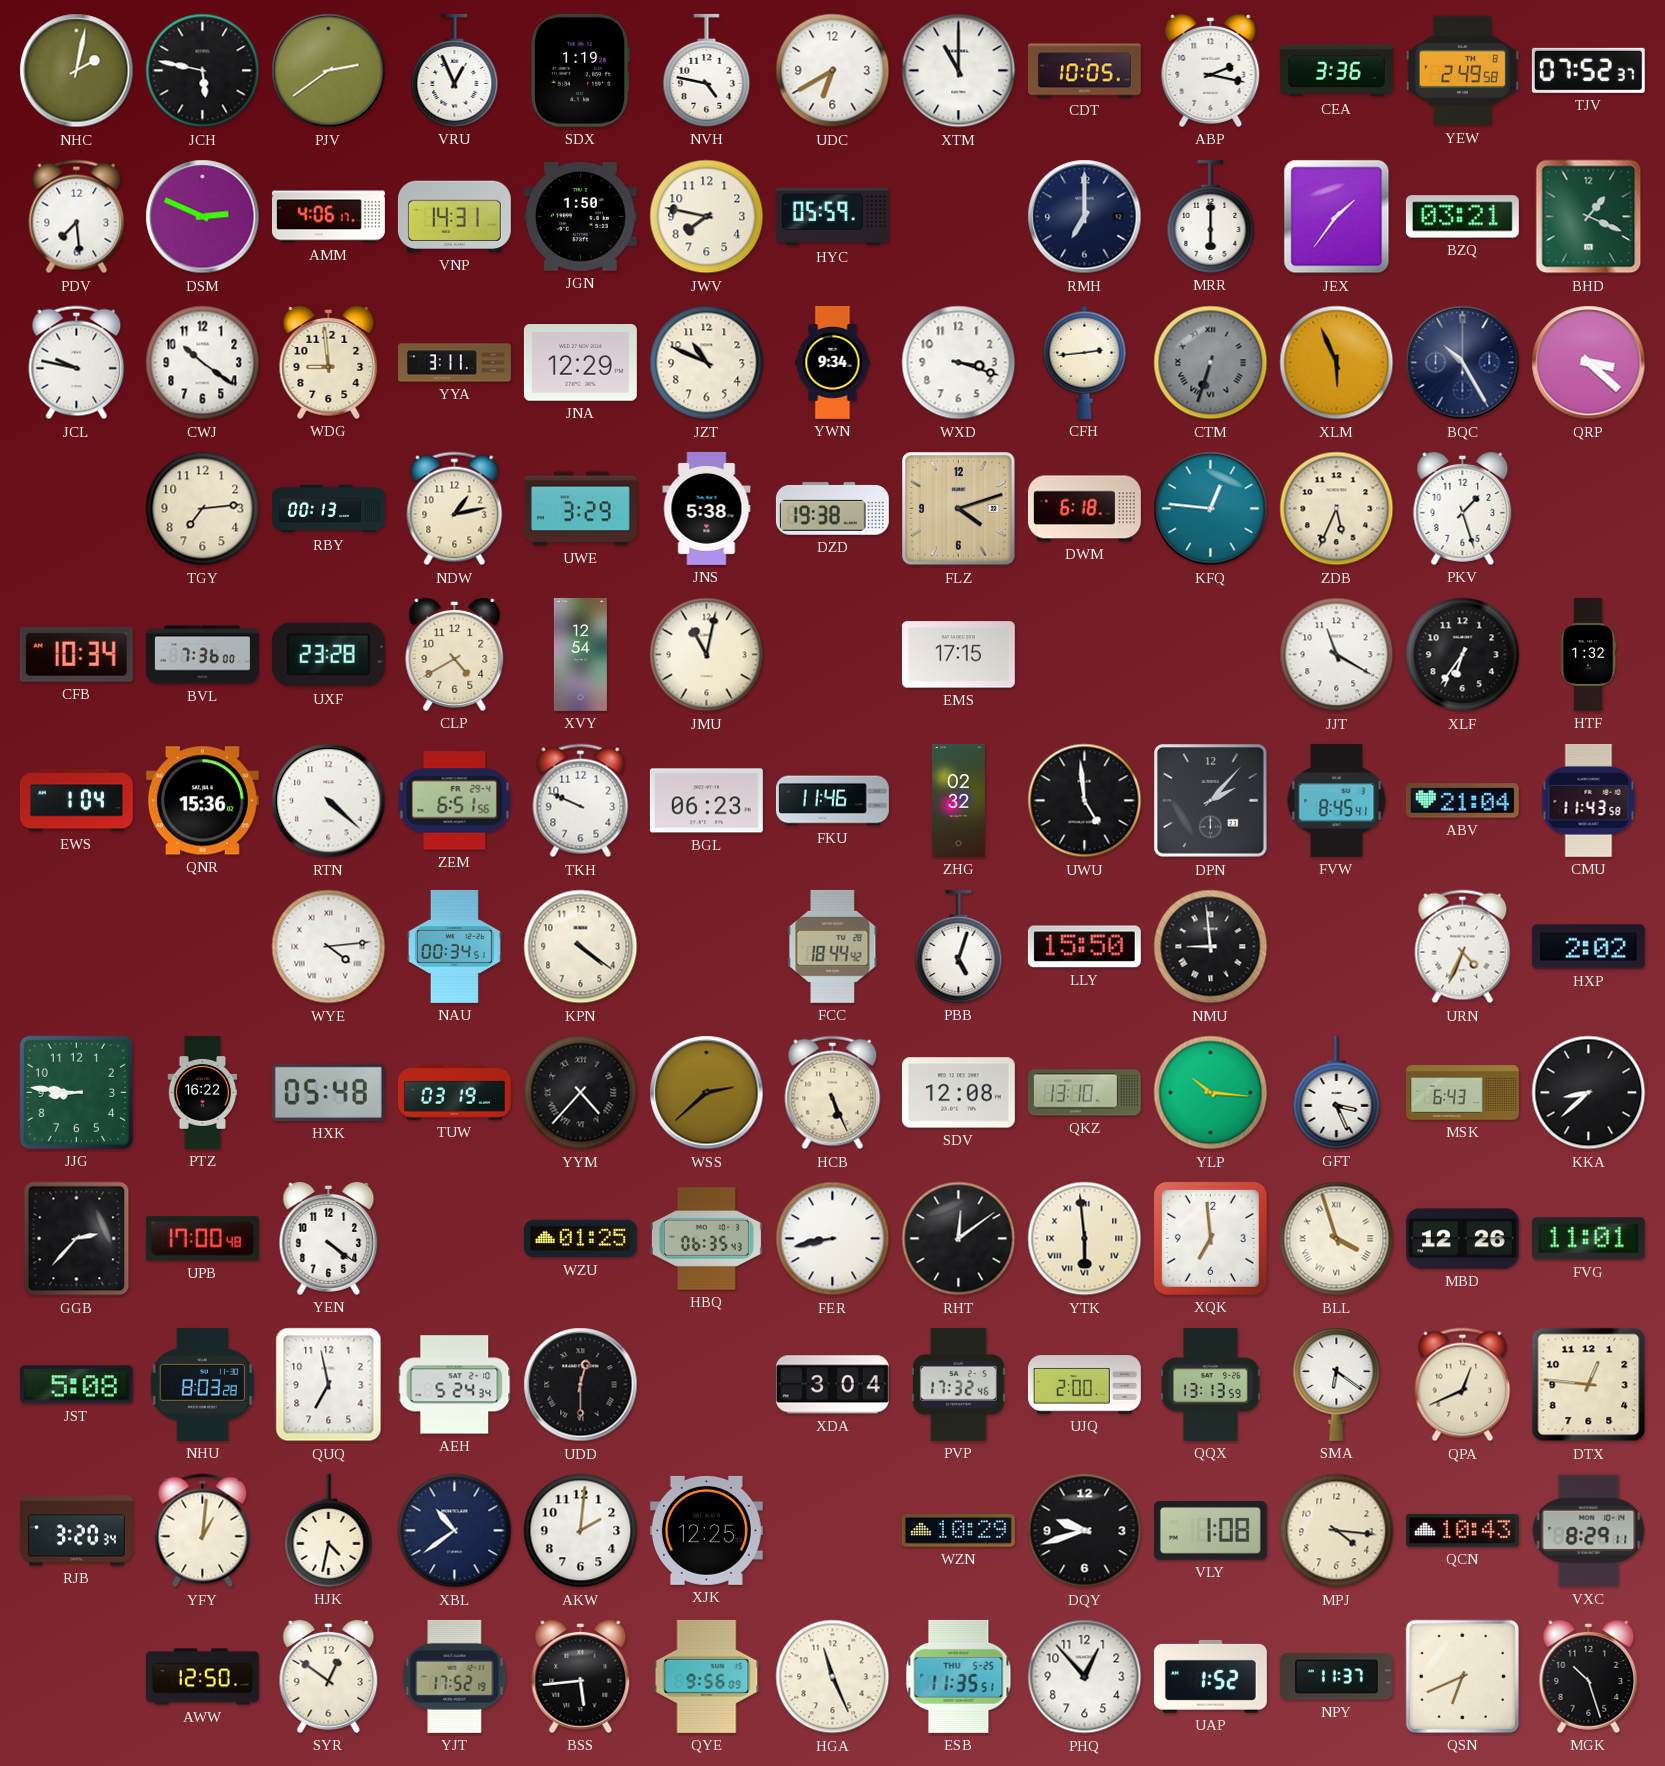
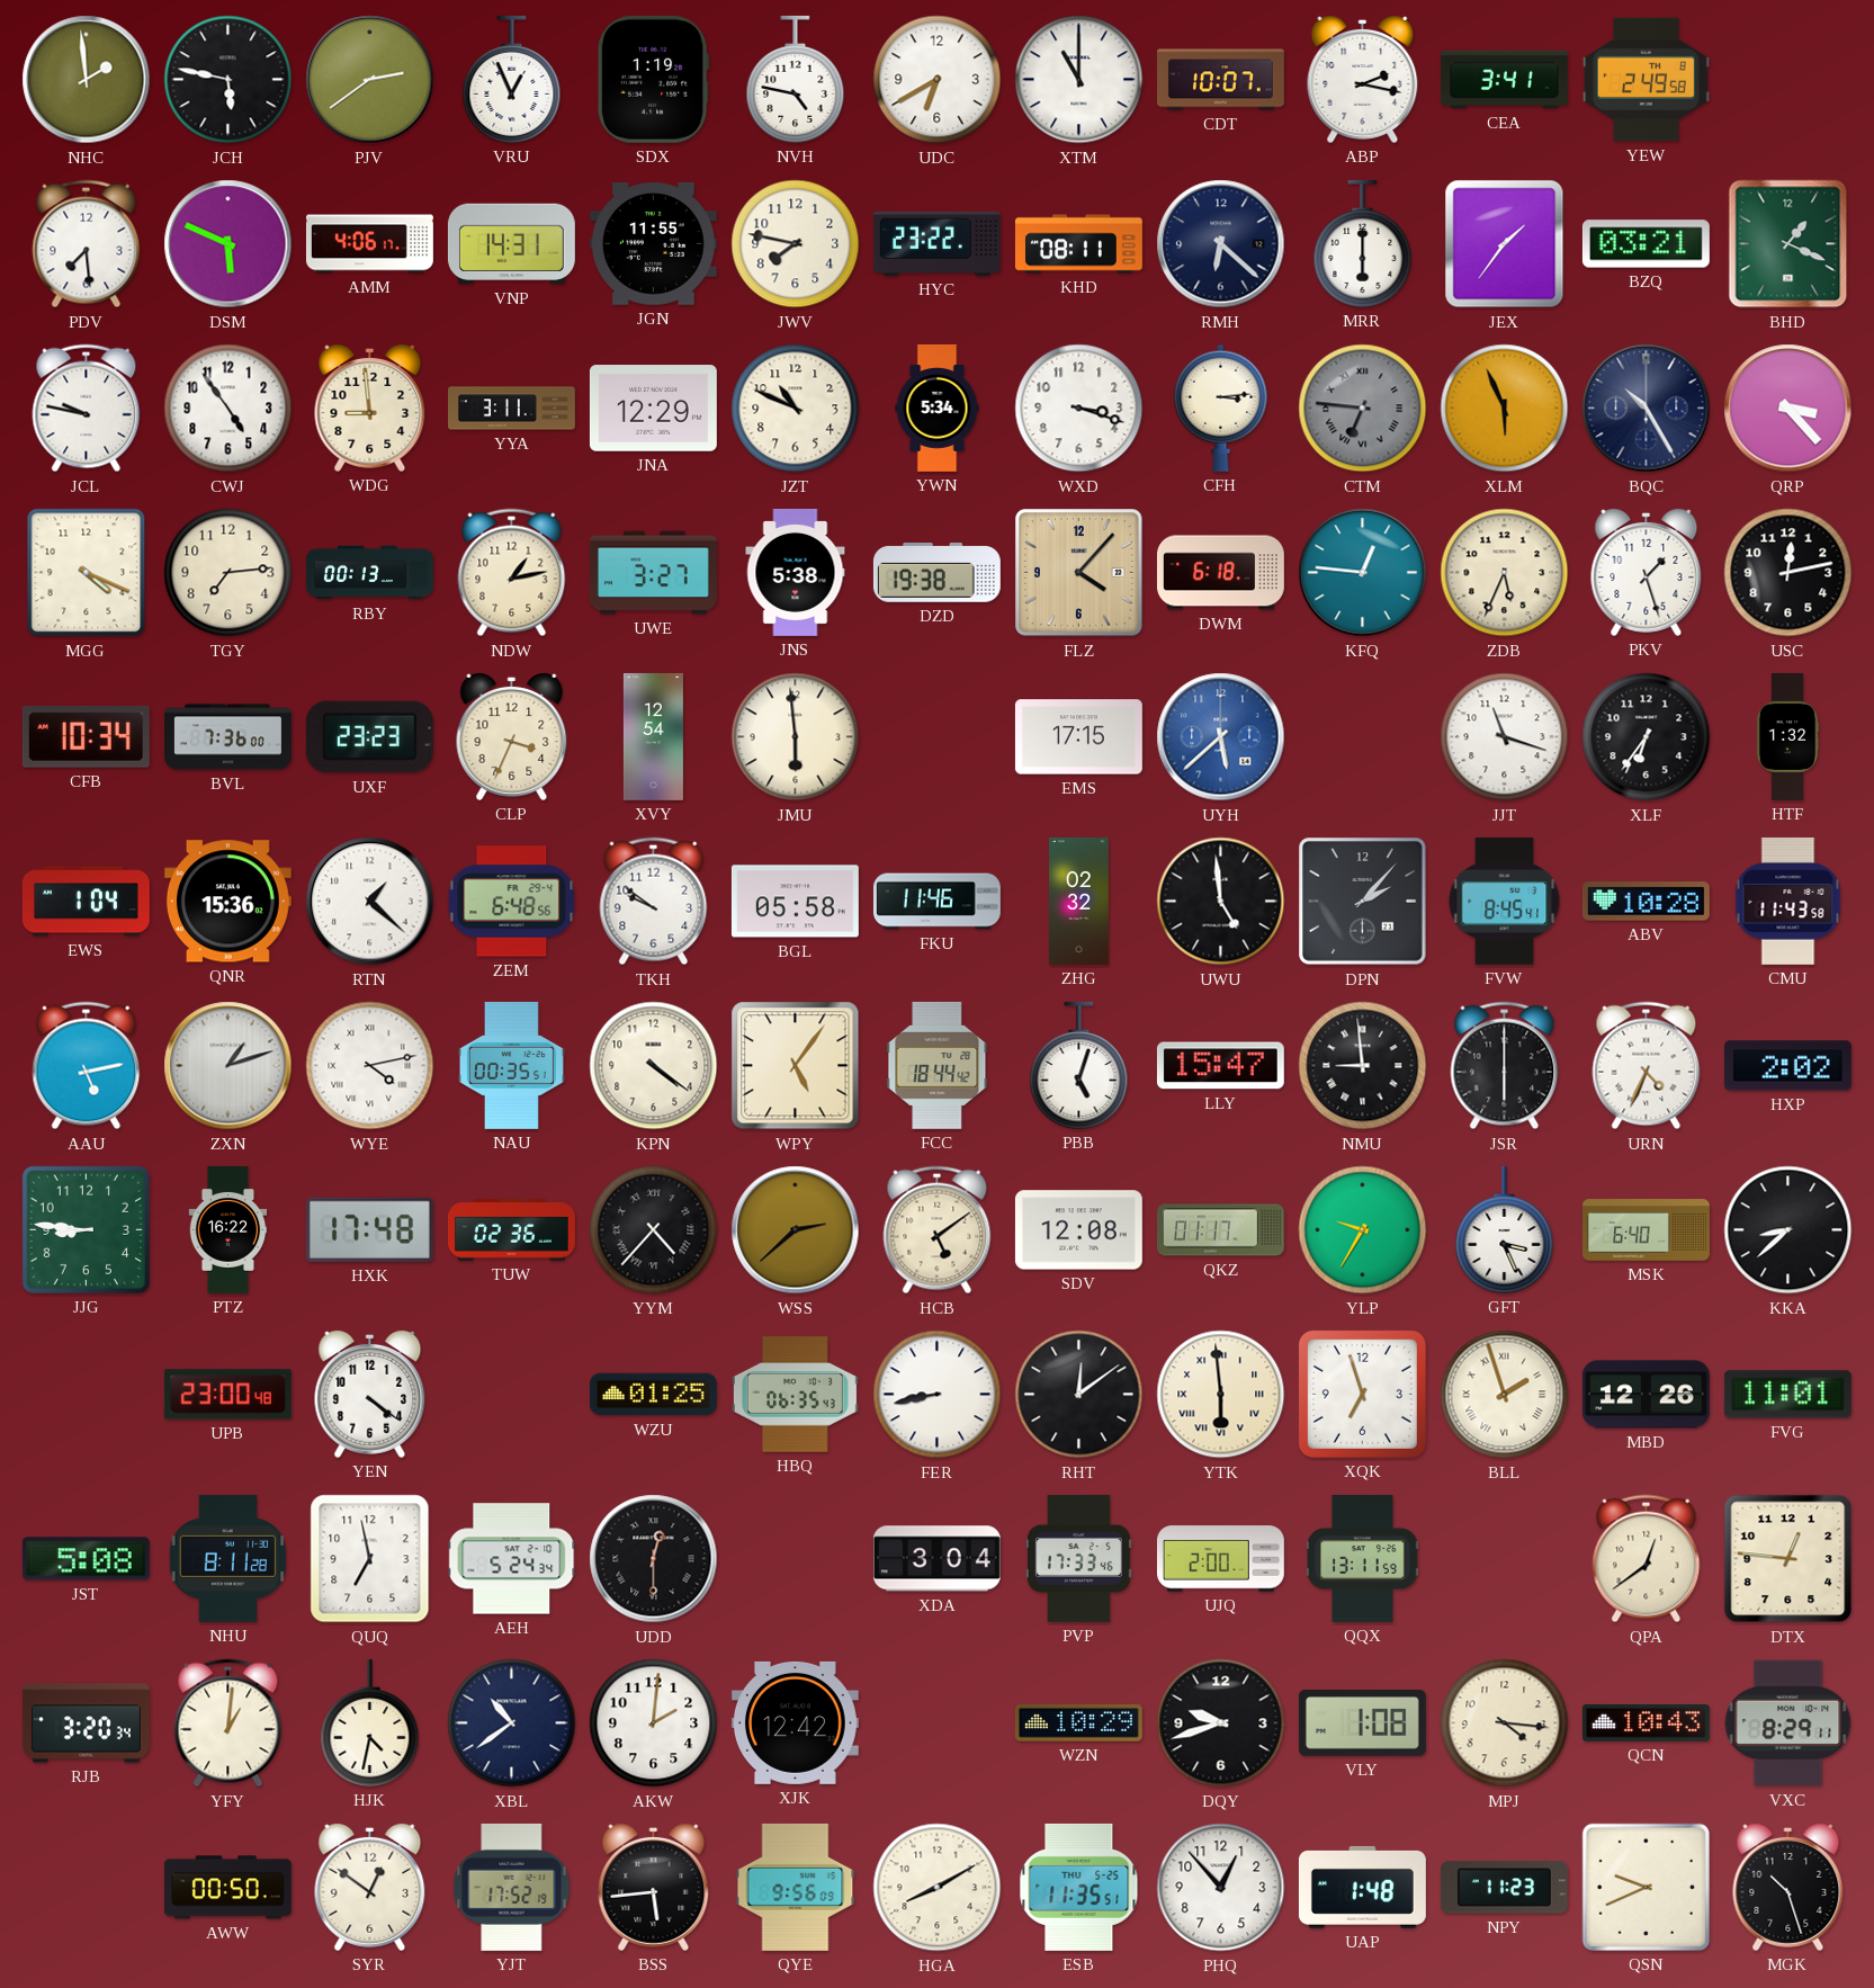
NHC: 2:02 -> 1:59 (87, 80)
CDT: 10:05 -> 10:07 (1220, 80)
CEA: 3:36 -> 3:41 (1504, 80)
TJV: 07:52 -> none (1588, 70)
DSM: 2:49 -> 5:49 (228, 244)
JGN: 1:50 -> 11:55 (653, 244)
HYC: 05:59 -> 23:22 (936, 243)
KHD: none -> 08:11 (1078, 244)
RMH: 7:00 -> 6:22 (1221, 244)
CWJ: 10:21 -> 4:54 (228, 409)
YWN: 9:34 -> 5:34 (938, 408)
CFH: 2:44 -> 3:14 (1221, 408)
CTM: 6:33 -> 6:46 (1363, 409)
QRP: 3:22 -> 3:23 (1788, 409)
MGG: none -> 4:19 (87, 573)
UWE: 3:29 -> 3:27 (653, 573)
FLZ: 4:12 -> 4:07 (1079, 573)
USC: none -> 12:13 (1788, 573)
UXF: 23:28 -> 23:23 (369, 737)
CLP: 4:40 -> 3:34 (512, 736)
JMU: 11:02 -> 5:59 (796, 737)
UYH: none -> 5:38 (1221, 737)
JJT: 11:20 -> 11:18 (1505, 737)
RTN: 4:22 -> 1:22 (370, 902)
ZEM: 6:51 -> 6:48 (512, 902)
TKH: 9:49 -> 9:51 (654, 902)
BGL: 06:23 -> 05:58 (795, 902)
ABV: 21:04 -> 10:28 (1646, 902)
AAU: none -> 5:13 (87, 1066)
ZXN: none -> 1:12 (228, 1066)
WYE: 4:14 -> 4:13 (370, 1066)
NAU: 00:34 -> 00:35 (511, 1065)
WPY: none -> 5:06 (796, 1066)
LLY: 15:50 -> 15:47 (1220, 1066)
JSR: none -> 6:00 (1505, 1066)
HXK: 05:48 -> 17:48 (369, 1229)
TUW: 03:19 -> 02:36 (511, 1230)
HCB: 5:26 -> 5:09 (938, 1230)
QKZ: 13:10 -> 01:17 (1220, 1230)
YLP: 10:16 -> 9:35 (1363, 1230)
MSK: 6:43 -> 6:40 (1647, 1230)
GGB: 2:37 -> none (77, 1239)
UPB: 17:00 -> 23:00 (227, 1395)
XQK: 6:59 -> 6:57 (1362, 1394)
BLL: 3:57 -> 1:57 (1505, 1395)
NHU: 8:03 -> 8:11 (228, 1558)
PVP: 17:32 -> 17:33 (1078, 1558)
QQX: 13:13 -> 13:11 (1363, 1558)
SMA: 6:21 -> none (1337, 1384)
QPA: 12:41 -> 12:39 (1647, 1559)
XJK: 12:25 -> 12:42 (795, 1722)
AWW: 12:50 -> 00:50 (227, 1888)
HGA: 11:26 -> 8:10 (938, 1888)
UAP: 1:52 -> 1:48 (1362, 1887)
NPY: 11:37 -> 11:23 (1504, 1888)
QSN: 6:41 -> 9:41 (1646, 1887)
